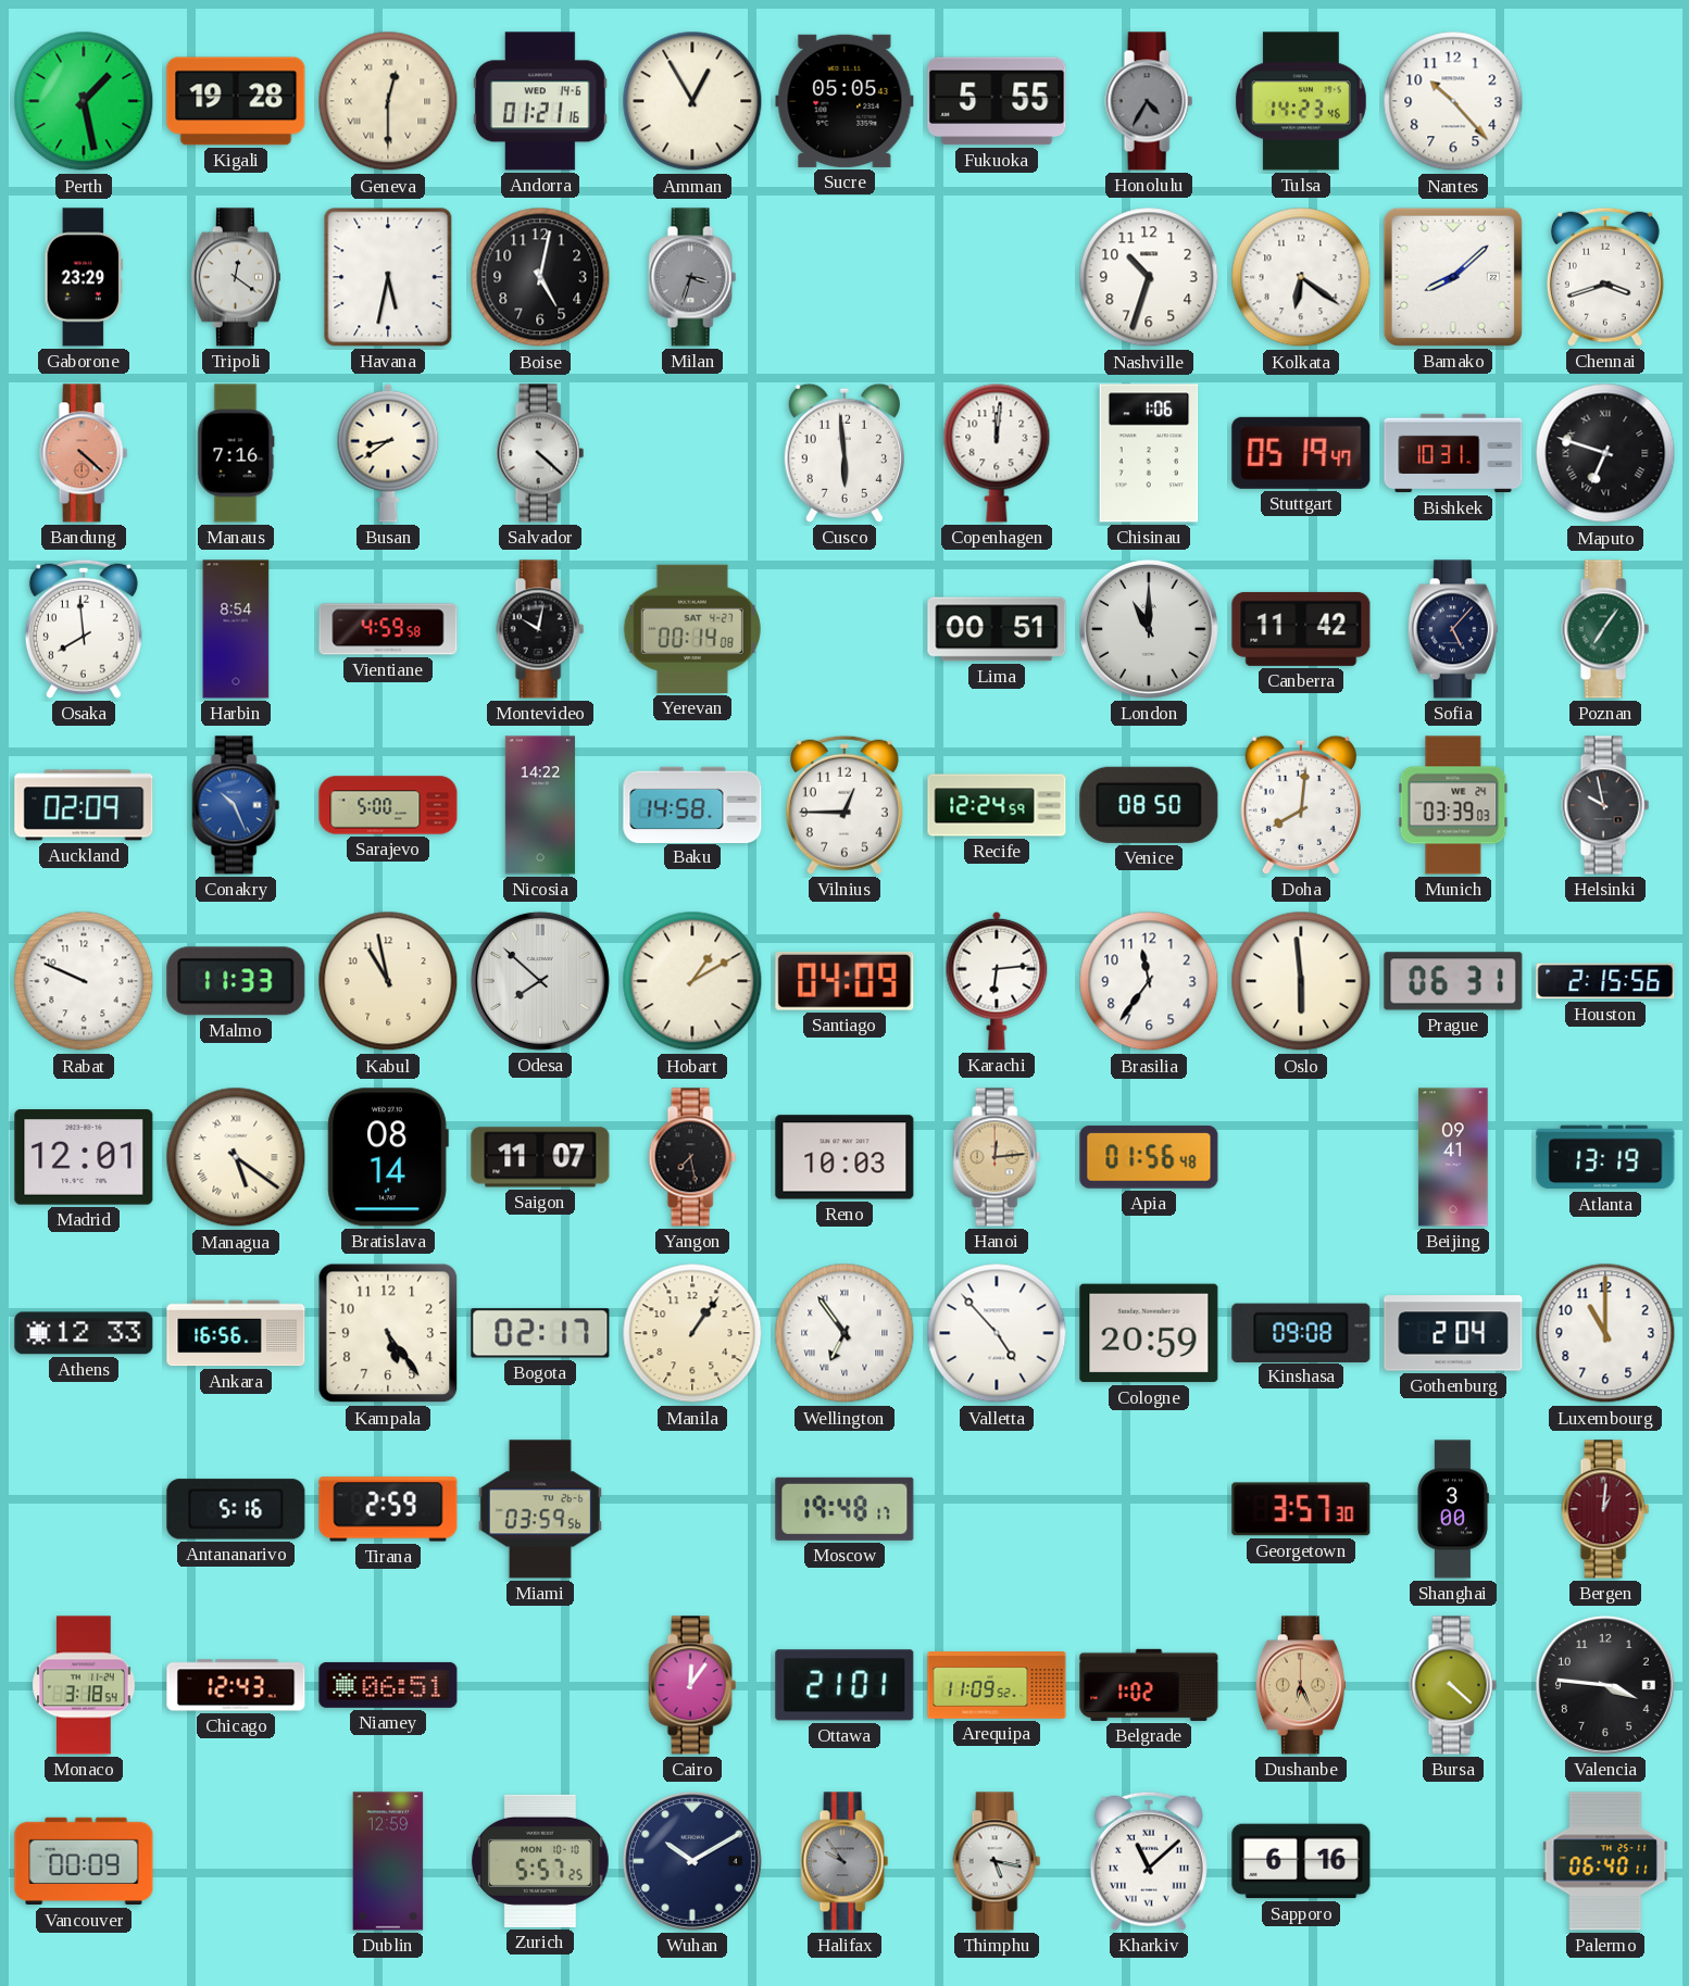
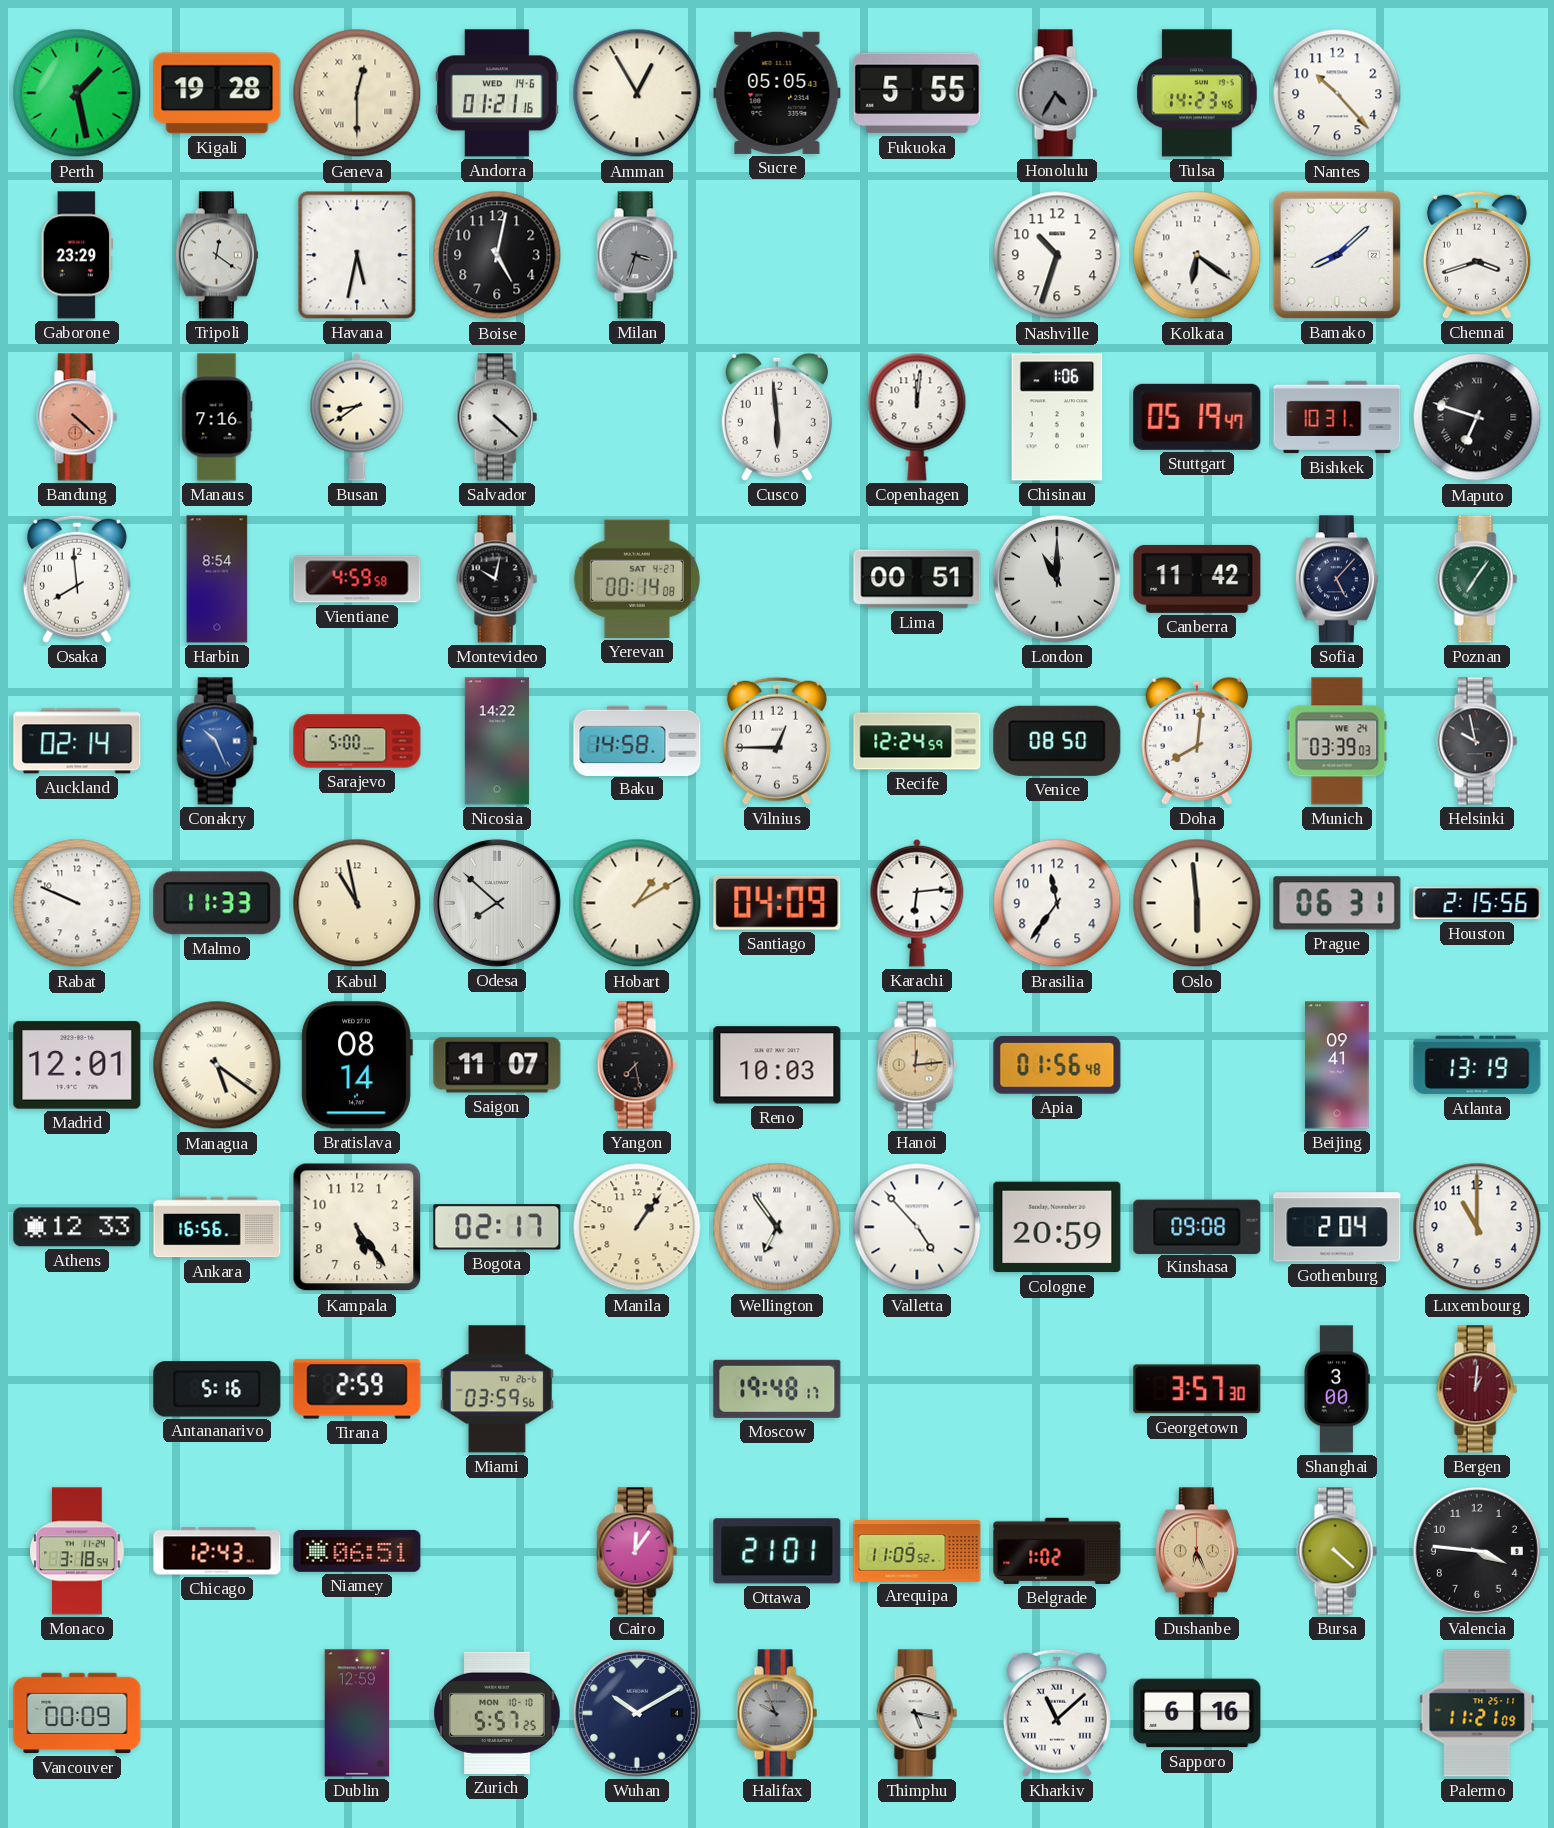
Auckland: 02:09 -> 02:14 (77, 741)
Halifax: 9:54 -> 9:56 (777, 1713)
Palermo: 06:40 -> 11:21 (1477, 1713)
